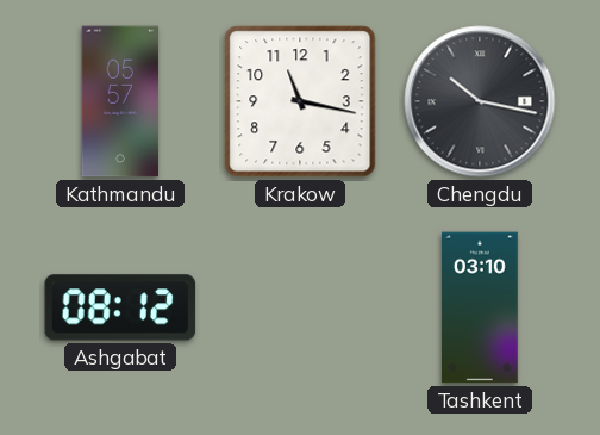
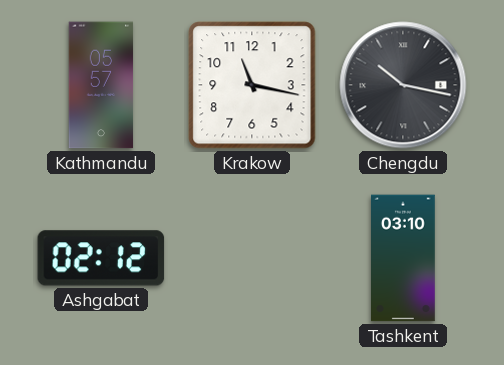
Ashgabat: 08:12 -> 02:12 (101, 258)
